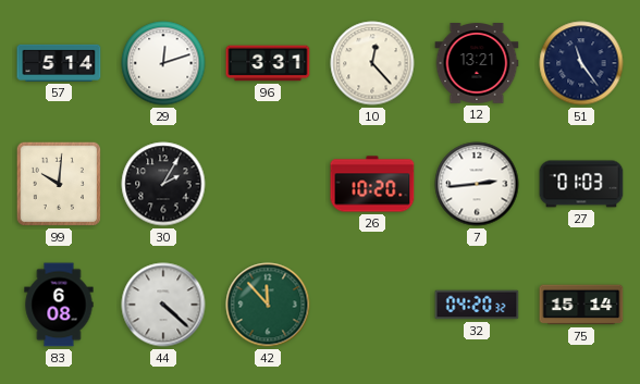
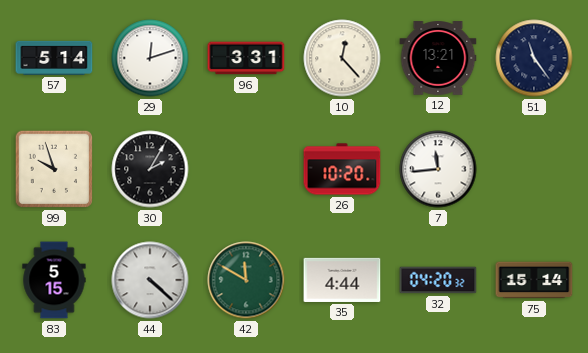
99: 10:01 -> 9:57 (54, 169)
7: 2:44 -> 11:44 (438, 169)
27: 01:03 -> none (581, 184)
83: 6:08 -> 5:15 (54, 280)
42: 11:53 -> 11:50 (246, 280)
35: none -> 4:44 (342, 280)
